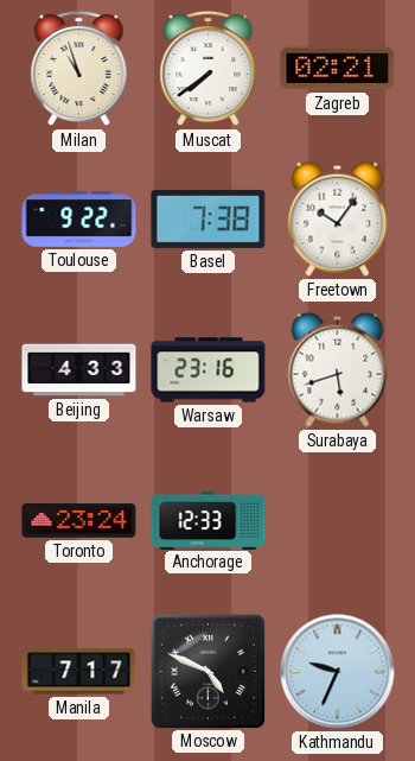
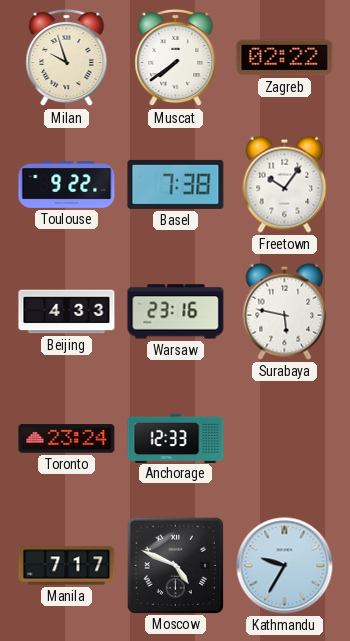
Milan: 10:57 -> 9:57 (67, 58)
Zagreb: 02:21 -> 02:22 (285, 58)
Surabaya: 5:42 -> 5:47 (285, 311)
Kathmandu: 9:34 -> 9:35 (285, 566)
